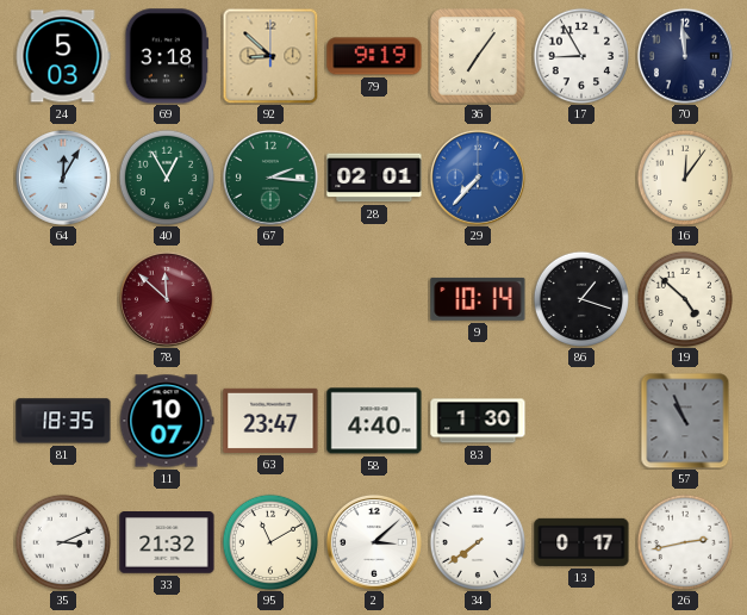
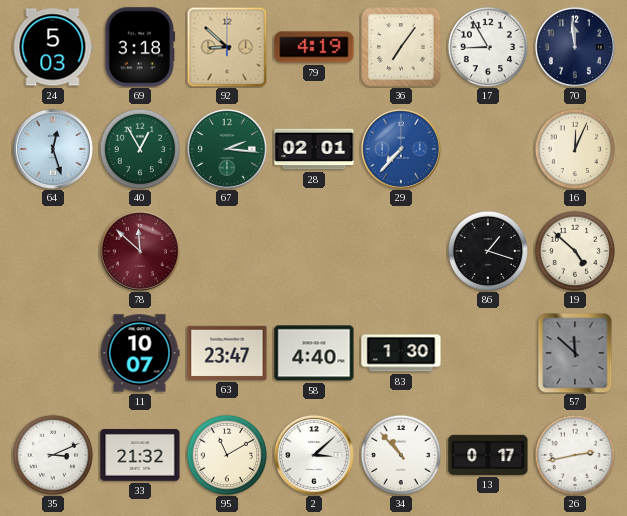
79: 9:19 -> 4:19 (314, 47)
64: 12:05 -> 12:27 (53, 149)
16: 12:06 -> 12:04 (574, 148)
9: 10:14 -> none (478, 299)
81: 18:35 -> none (63, 421)
57: 10:56 -> 11:52 (575, 353)
34: 7:39 -> 10:53 (400, 454)
